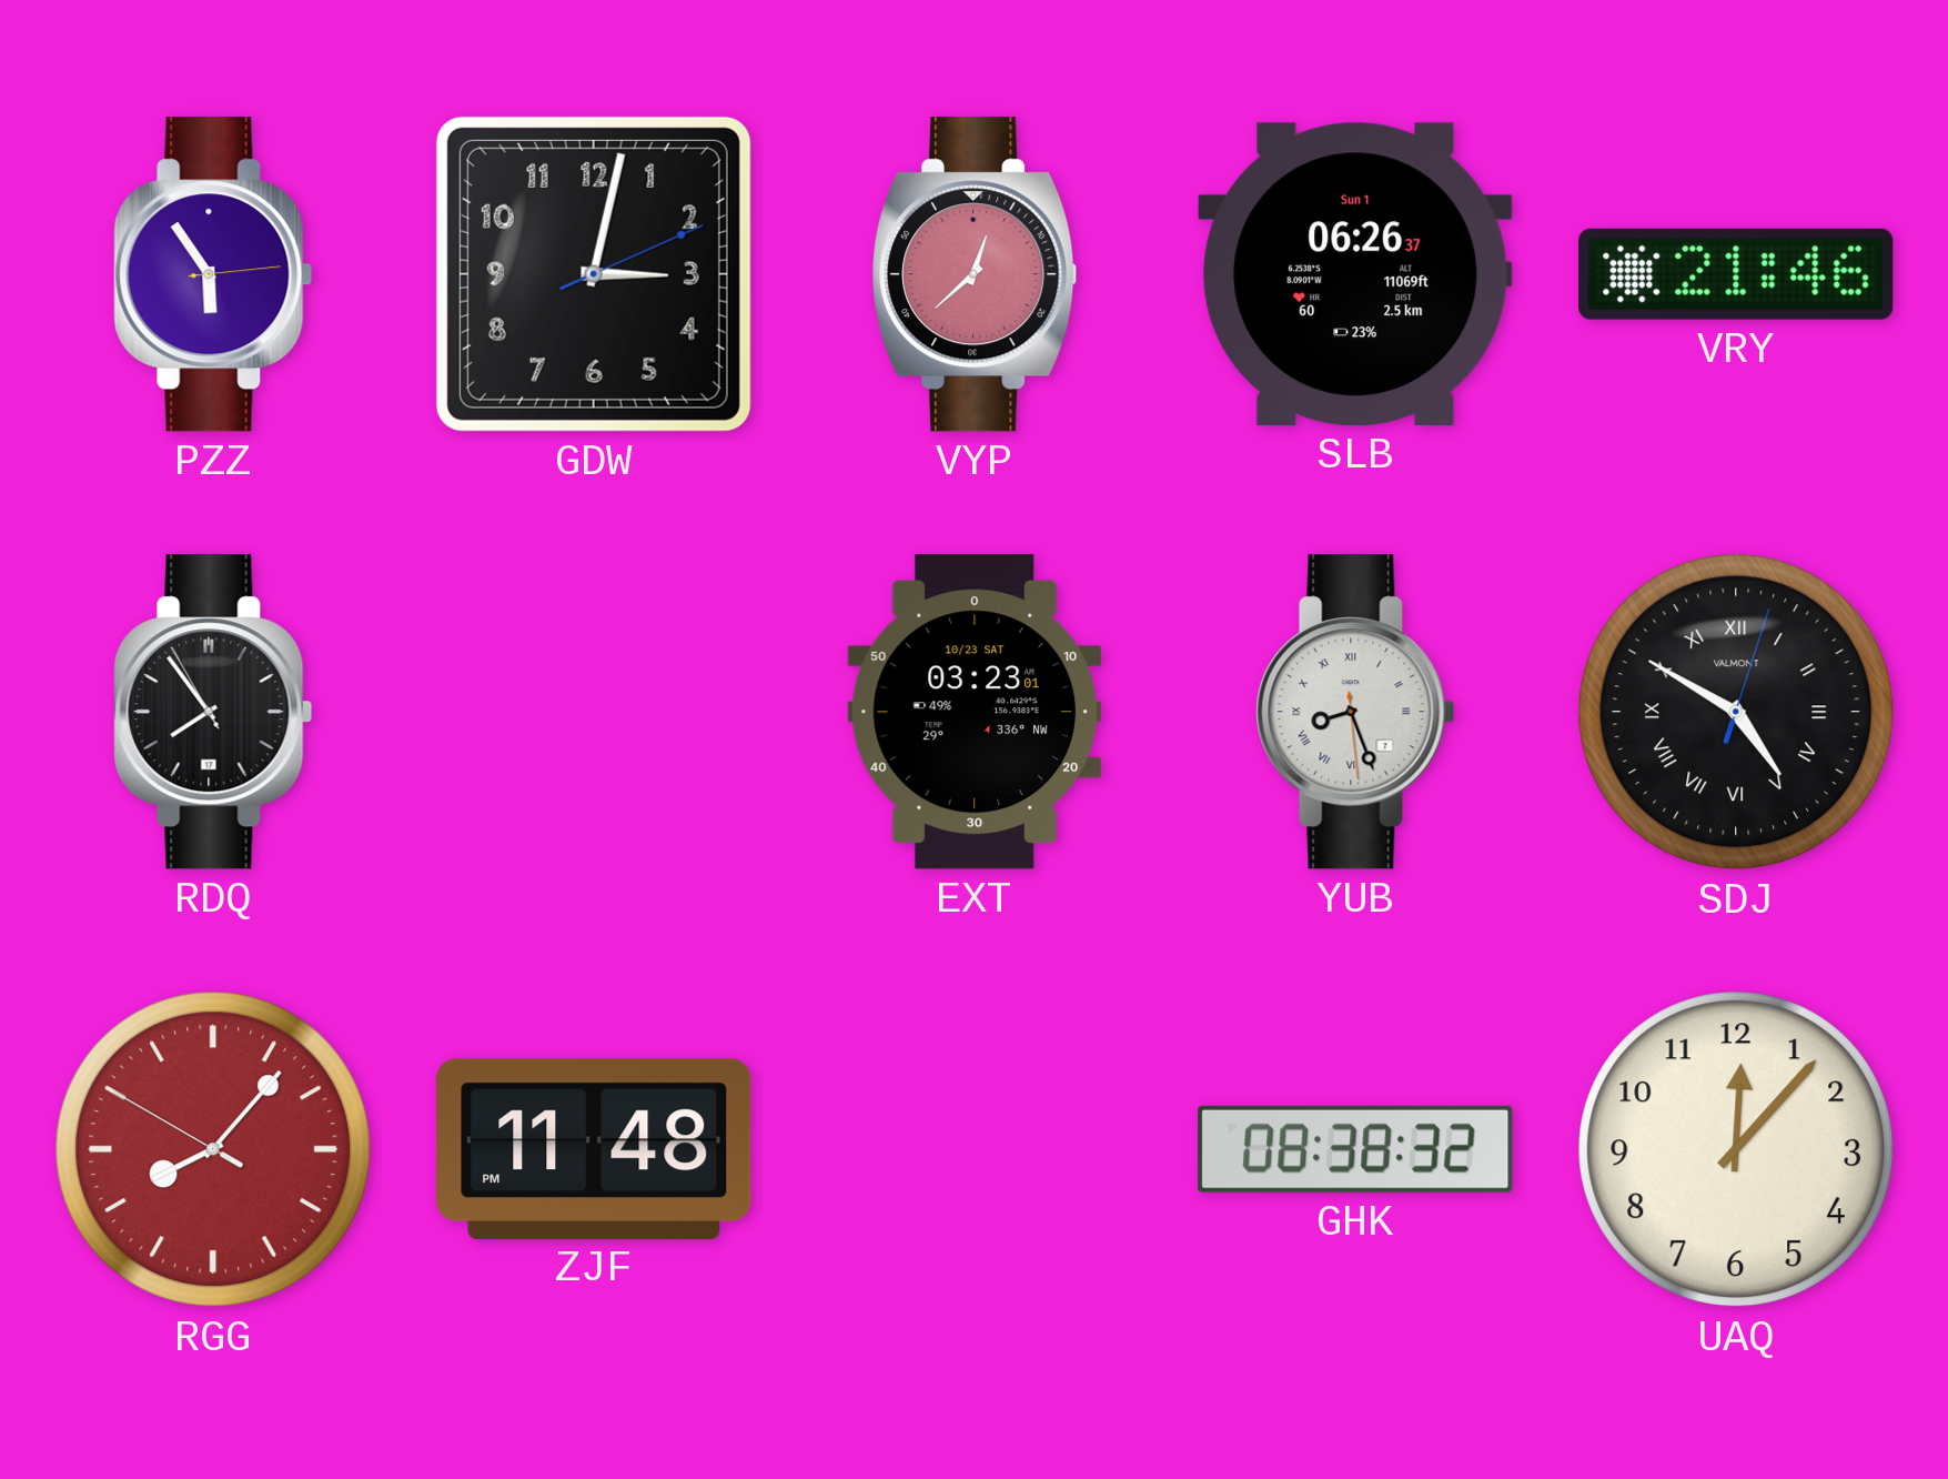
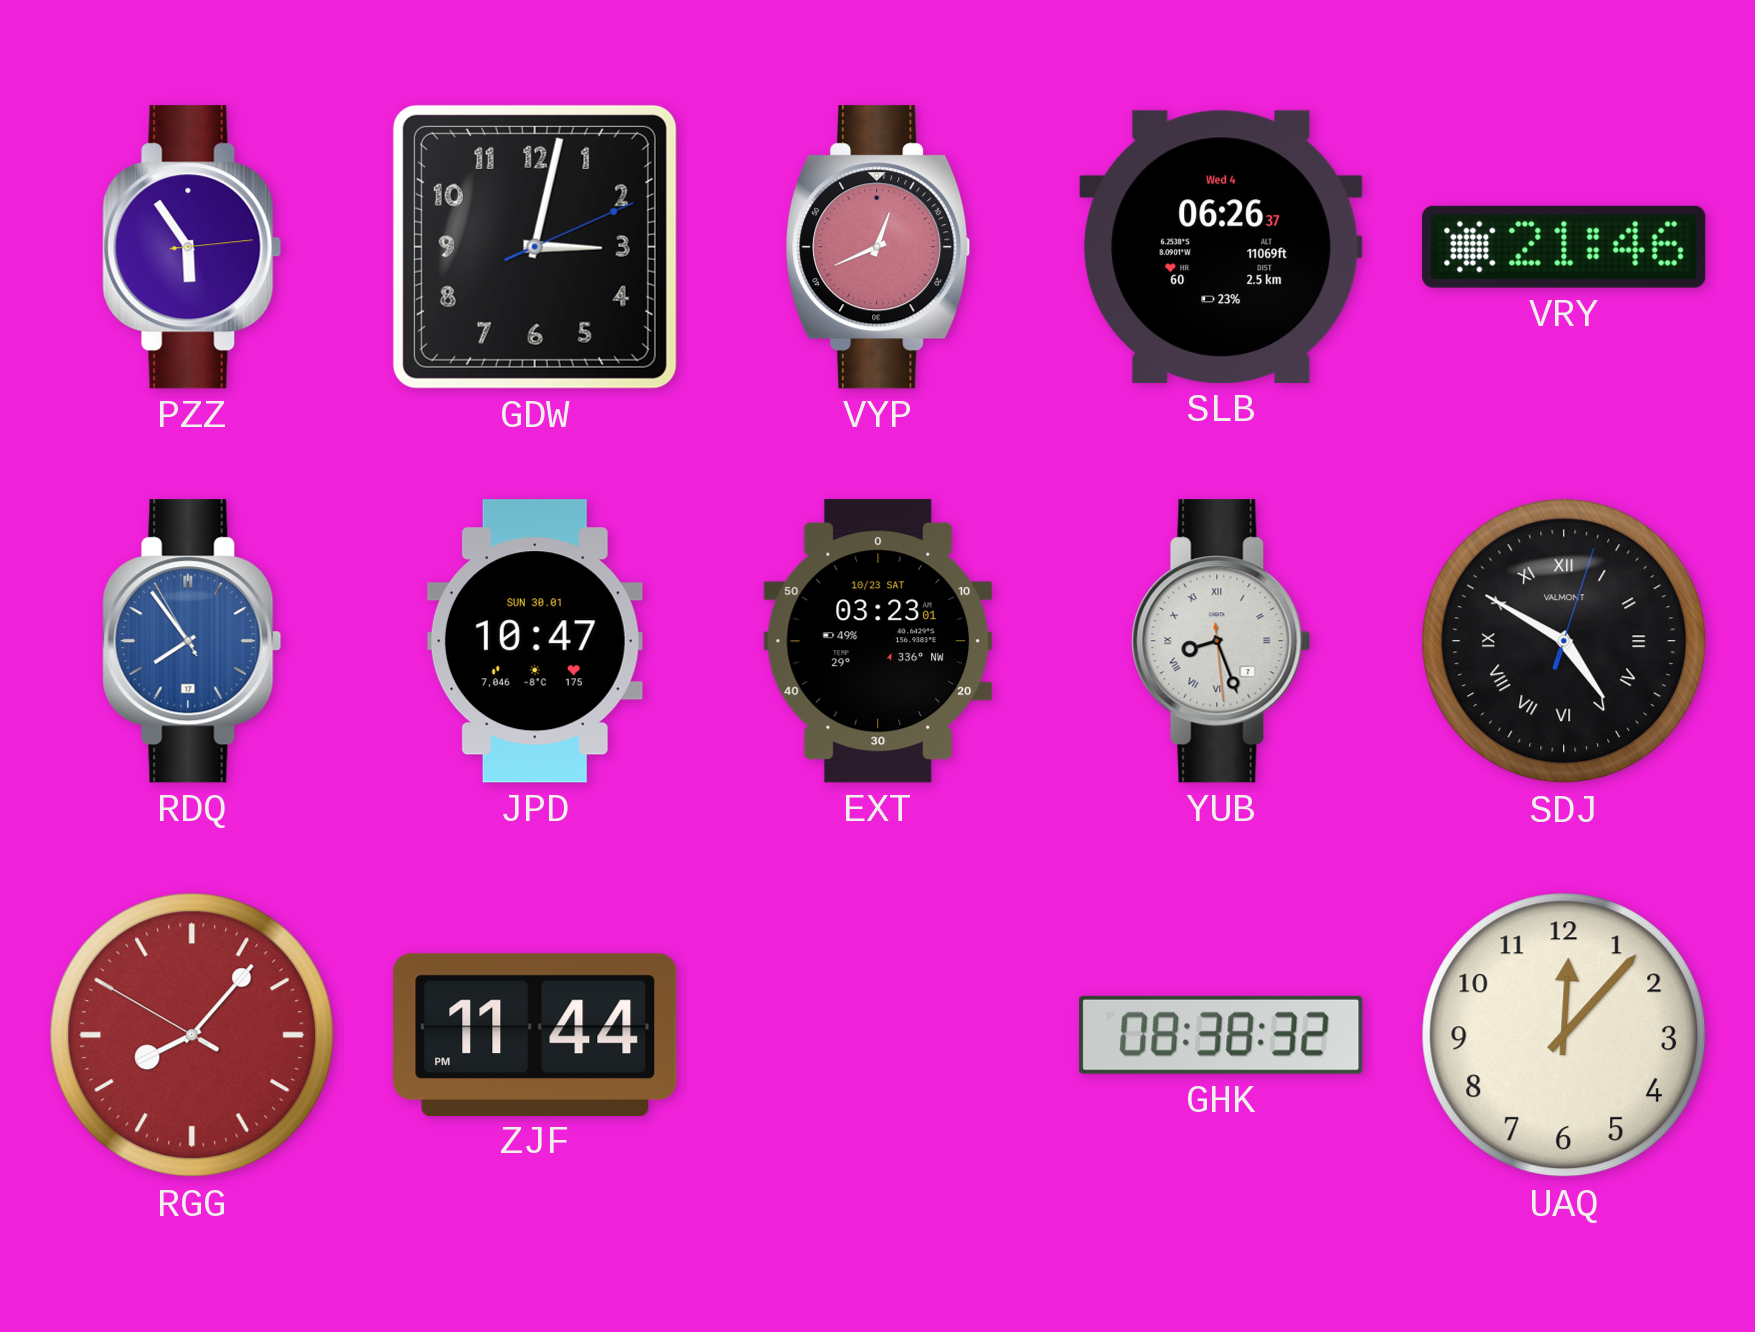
VYP: 12:38 -> 12:41 (878, 247)
SLB date: Sun 1 -> Wed 4 (1221, 247)
RDQ dial: black -> blue (192, 641)
JPD: none -> 10:47 (535, 641)
ZJF: 11:48 -> 11:44 (535, 1034)
